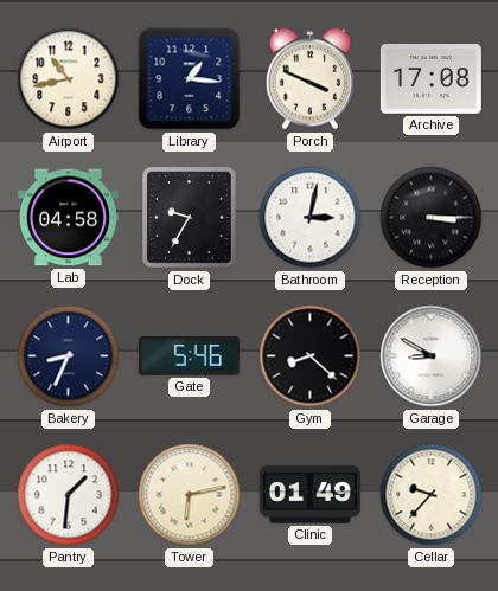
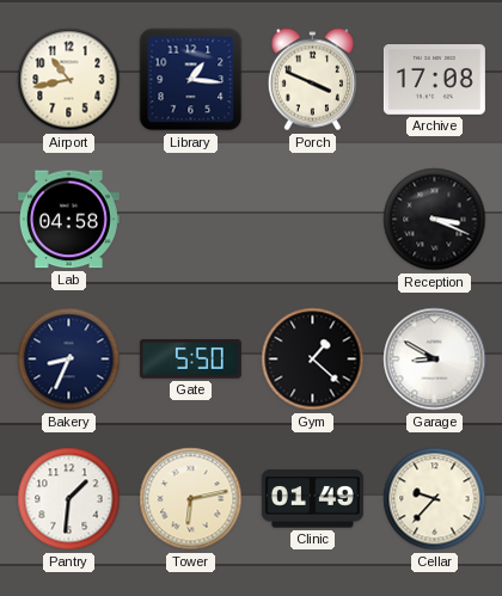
Dock: 9:35 -> none (190, 218)
Bathroom: 3:02 -> none (311, 218)
Reception: 3:15 -> 3:19 (435, 220)
Gate: 5:46 -> 5:50 (190, 360)
Gym: 8:22 -> 1:22 (313, 360)
